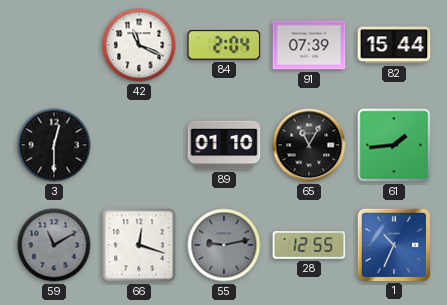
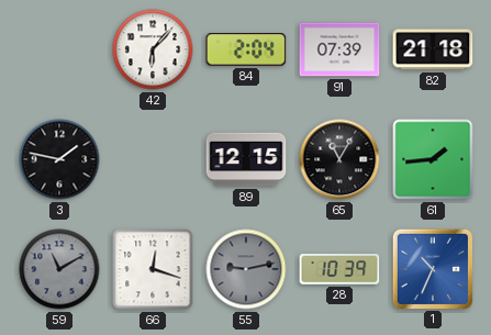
42: 11:19 -> 6:07 (153, 49)
82: 15:44 -> 21:18 (433, 49)
3: 12:30 -> 1:47 (59, 159)
89: 01:10 -> 12:15 (246, 159)
28: 12:55 -> 10:39 (339, 270)
